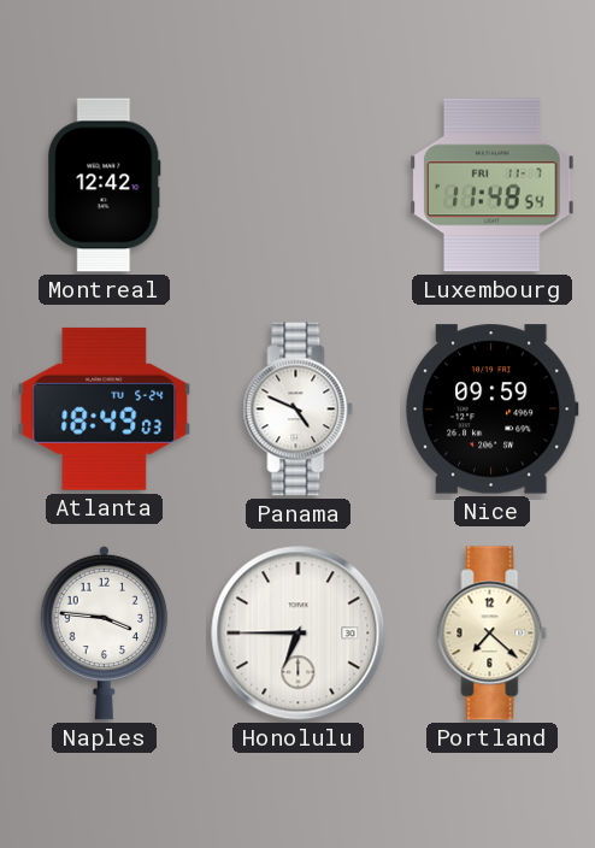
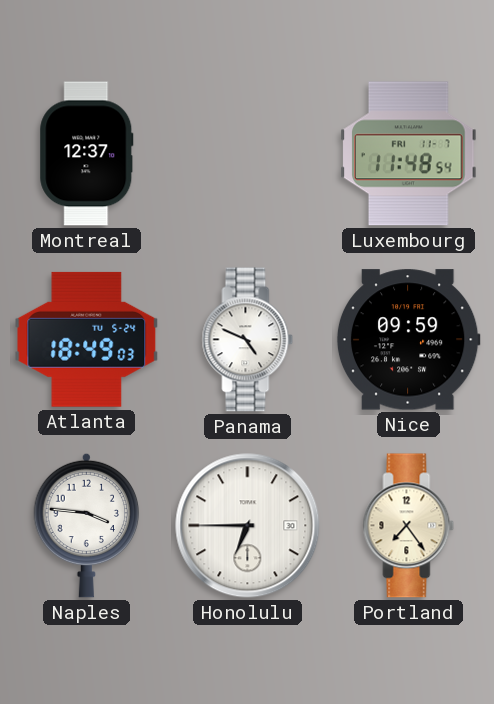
Montreal: 12:42 -> 12:37 (87, 154)
Portland: 7:22 -> 7:24 (409, 526)
